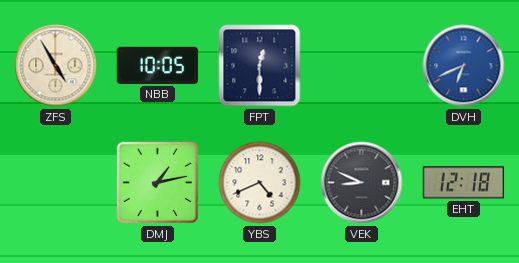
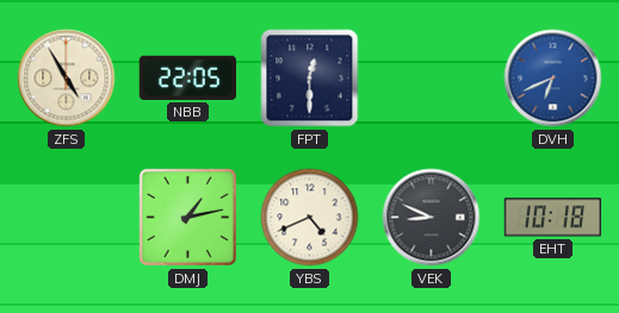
NBB: 10:05 -> 22:05 (188, 77)
EHT: 12:18 -> 10:18 (553, 218)
